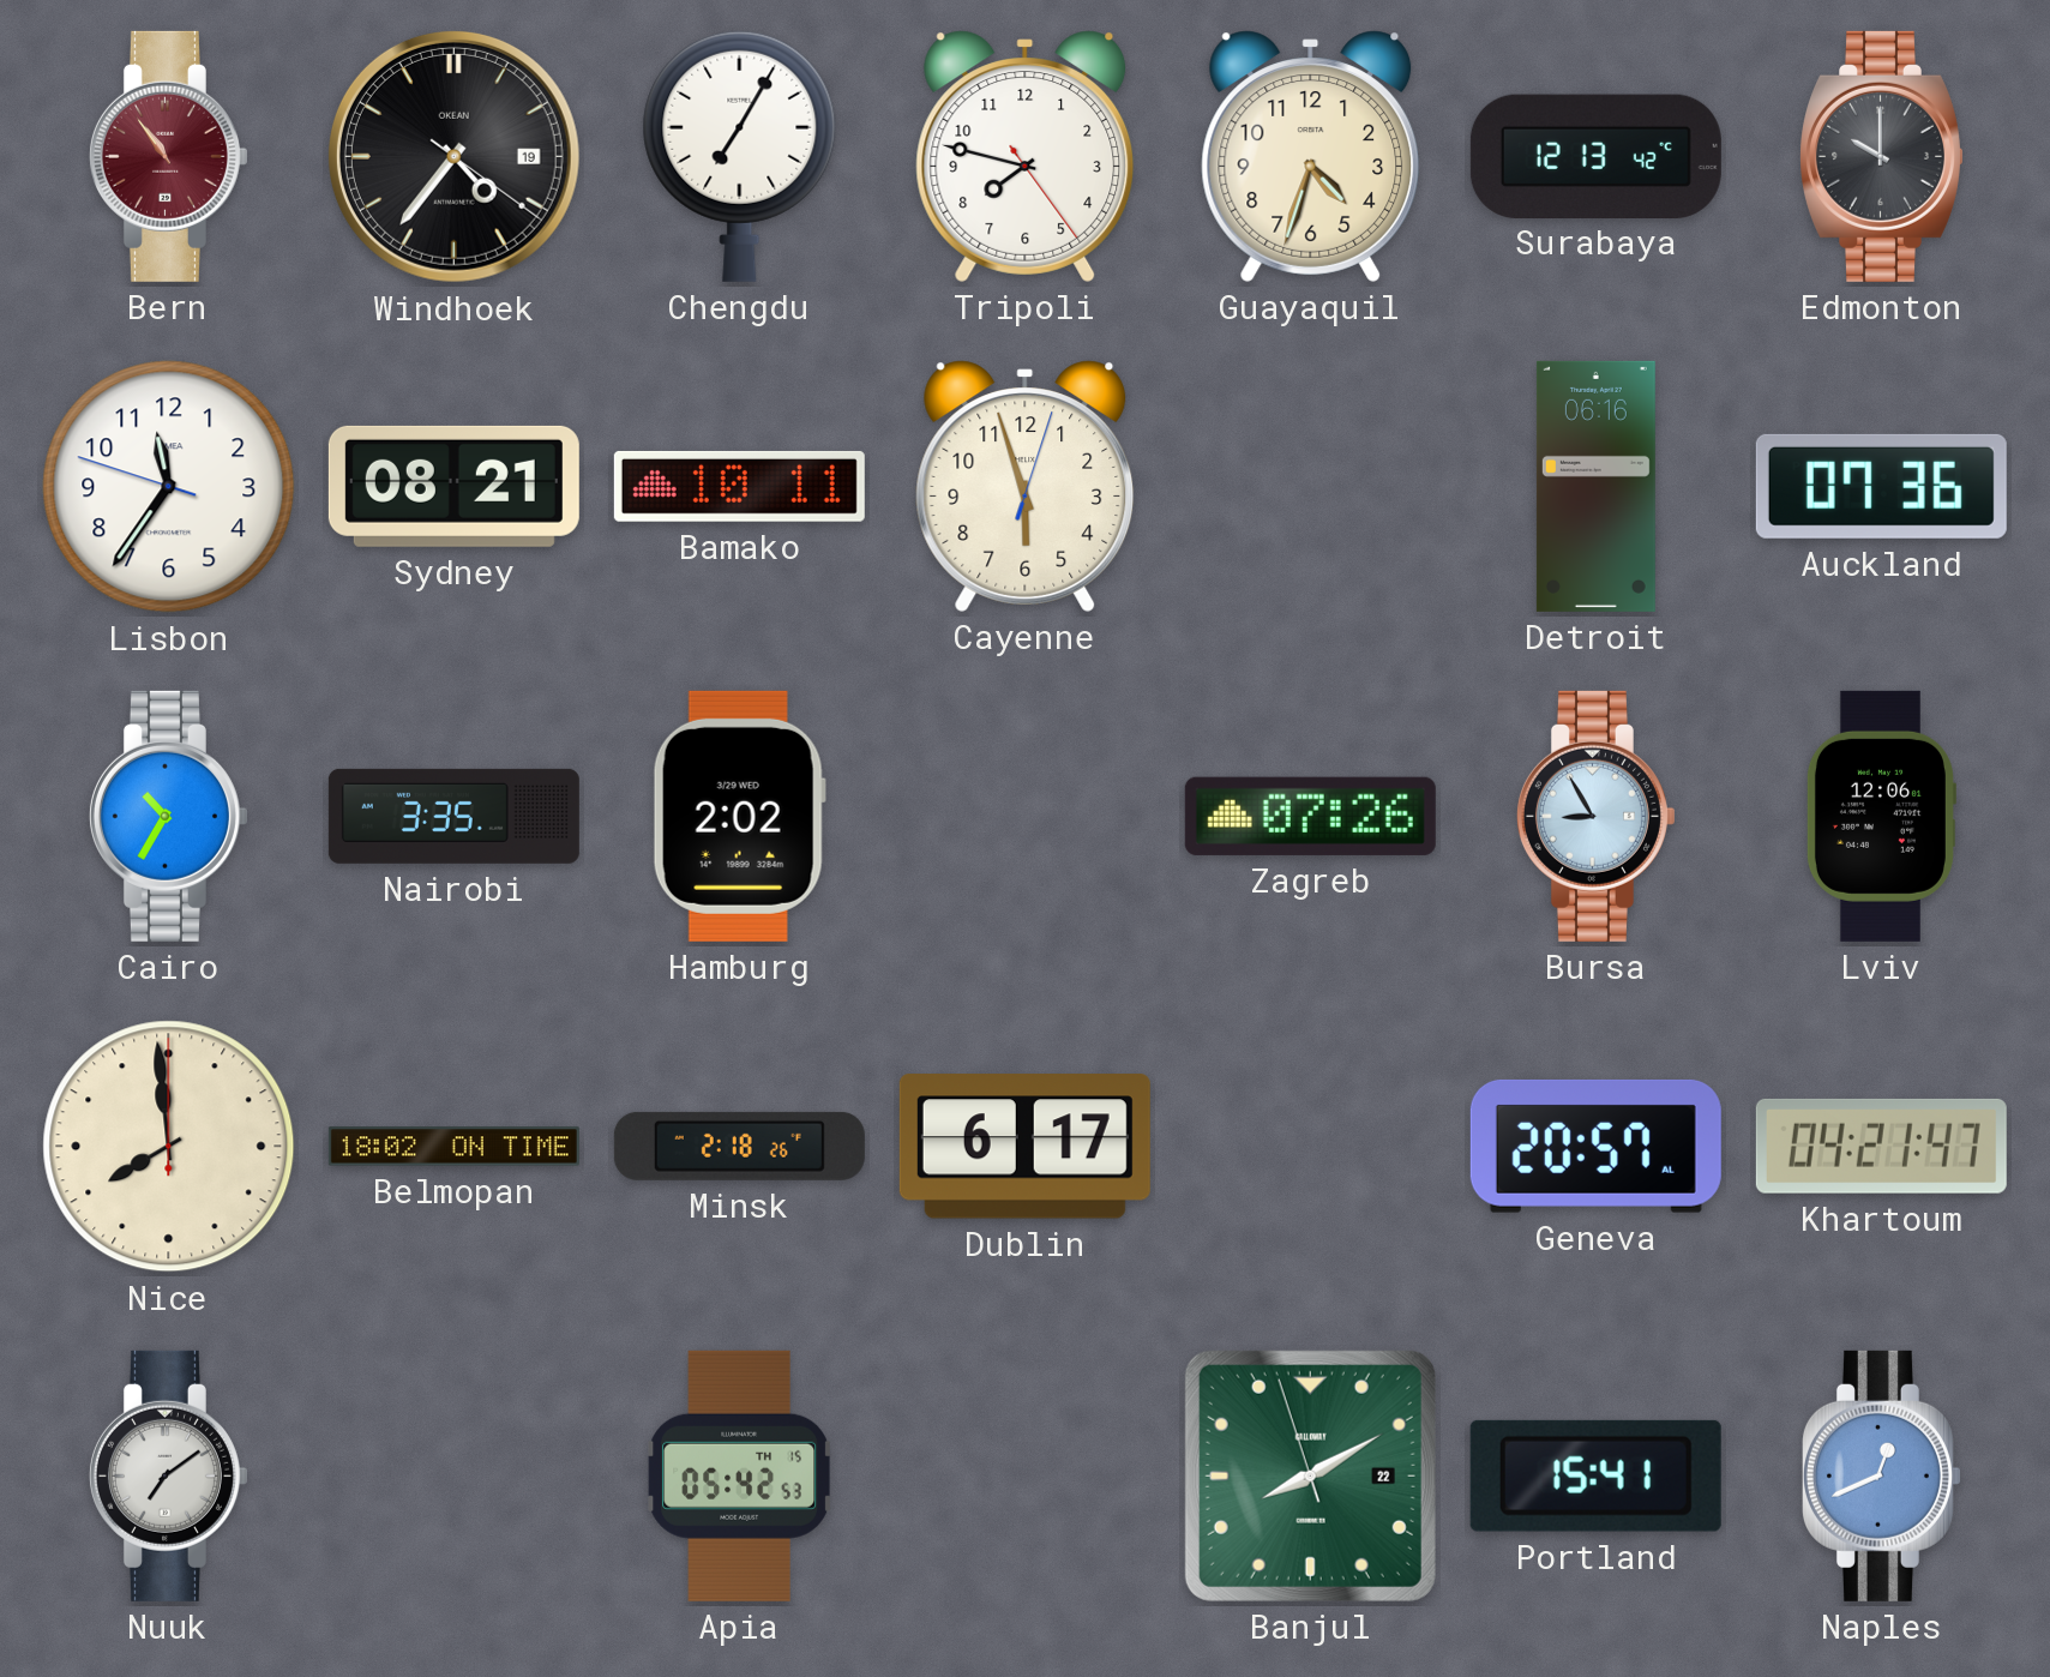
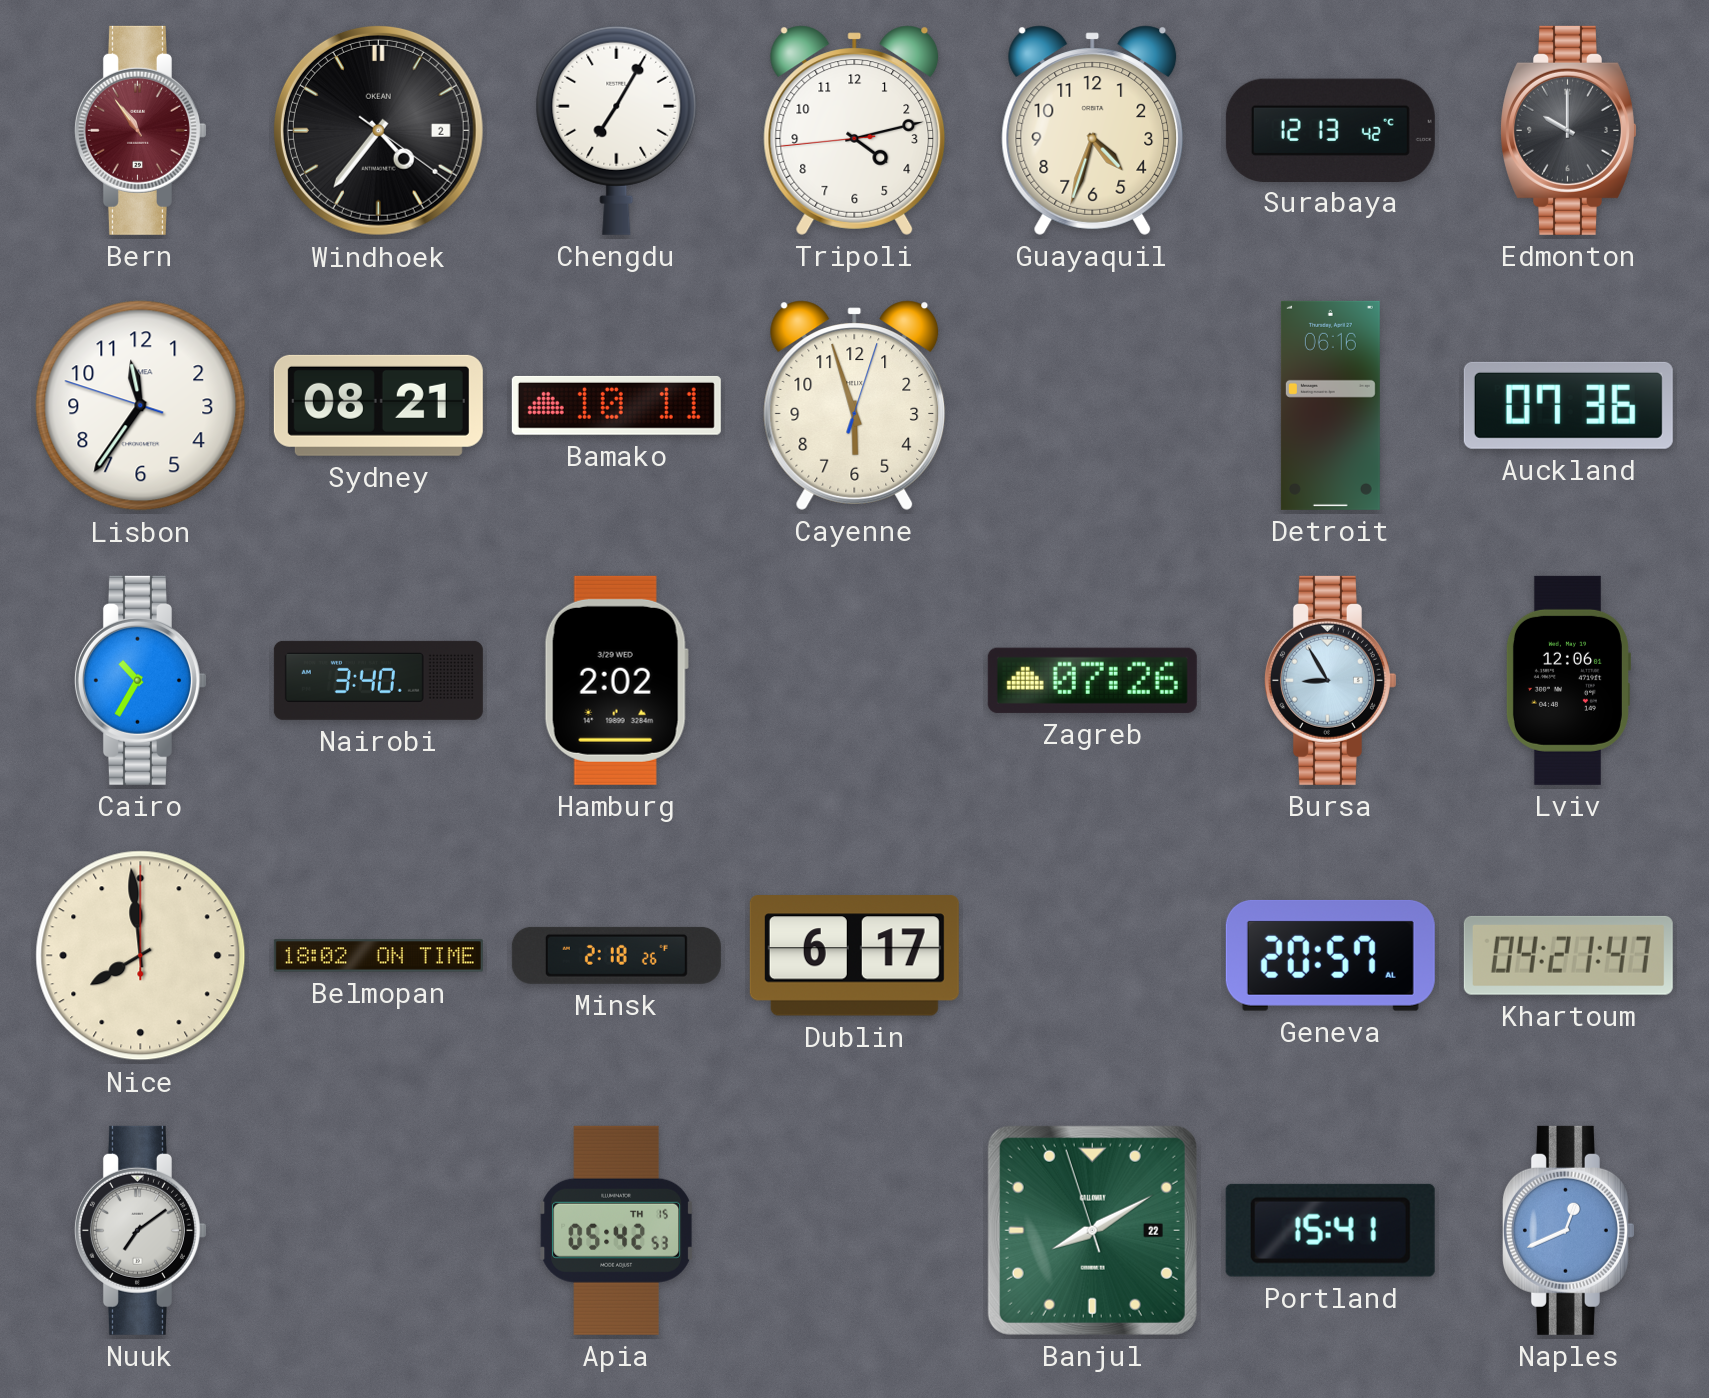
Windhoek date: 19 -> 2 (378, 130)
Tripoli: 7:47 -> 4:12 (855, 130)
Nairobi: 3:35 -> 3:40 (378, 680)
